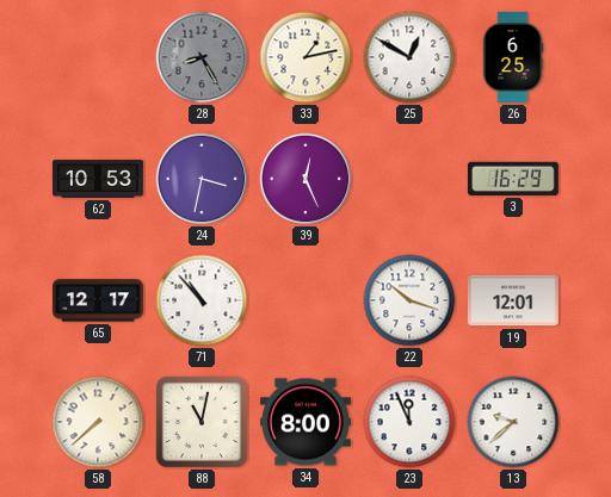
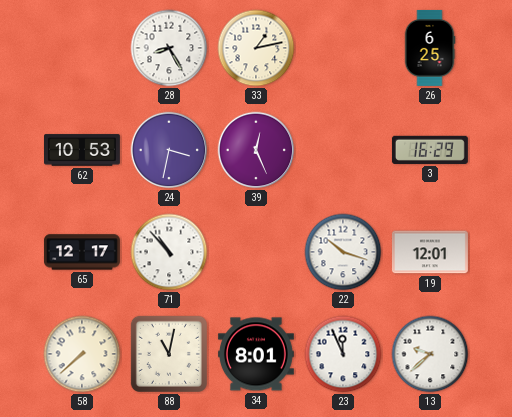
28 dial: grey -> white (169, 48)
25: 12:50 -> none (409, 57)
34: 8:00 -> 8:01 (256, 354)
